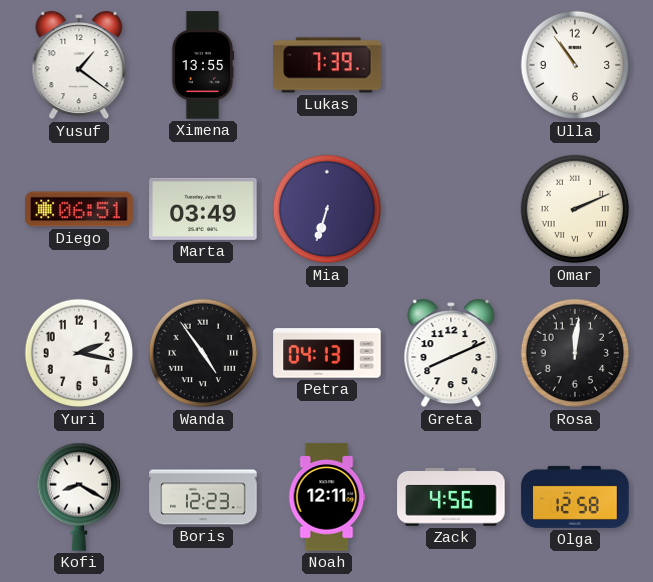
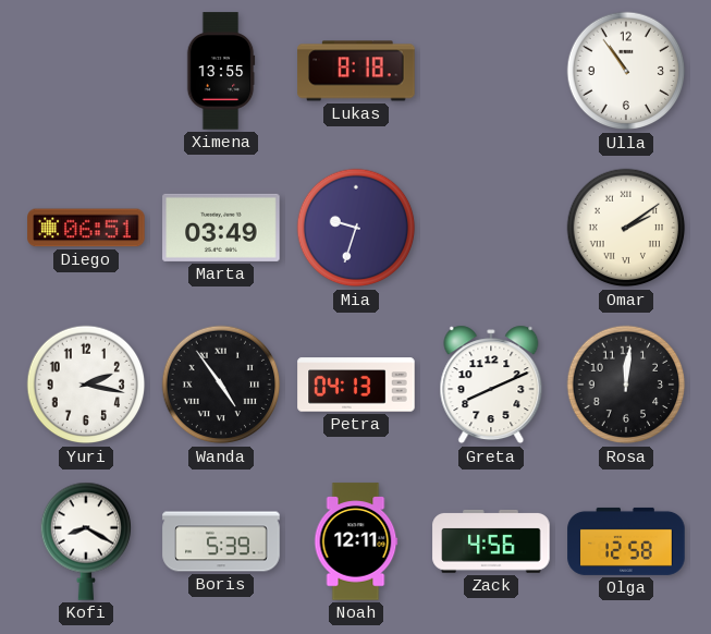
Yusuf: 1:21 -> none (79, 65)
Lukas: 7:39 -> 8:18 (356, 71)
Mia: 6:33 -> 9:33 (356, 228)
Omar: 2:11 -> 2:09 (626, 228)
Boris: 12:23 -> 5:39 (221, 541)
